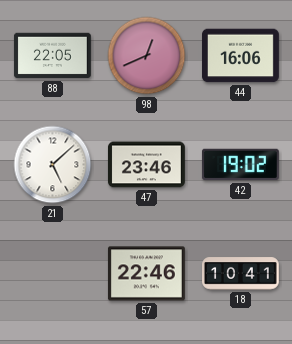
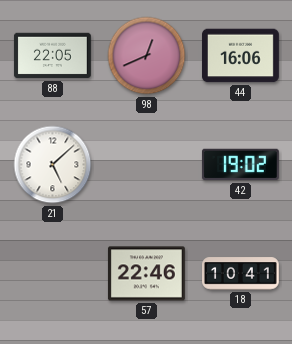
47: 23:46 -> none (146, 165)
